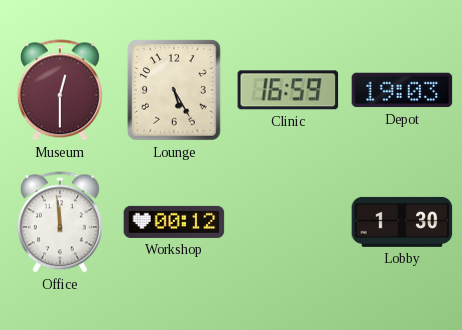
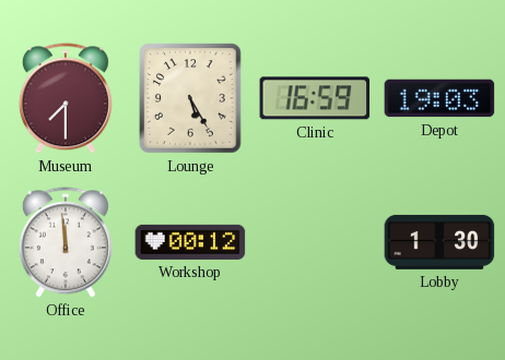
Museum: 12:30 -> 7:30 (66, 98)
